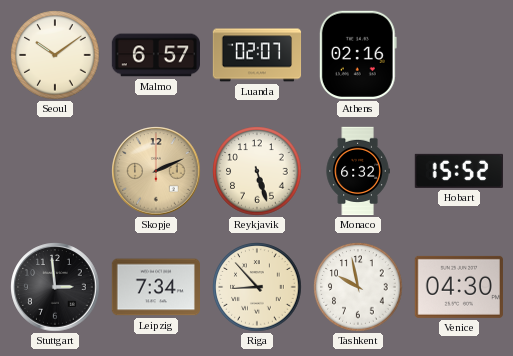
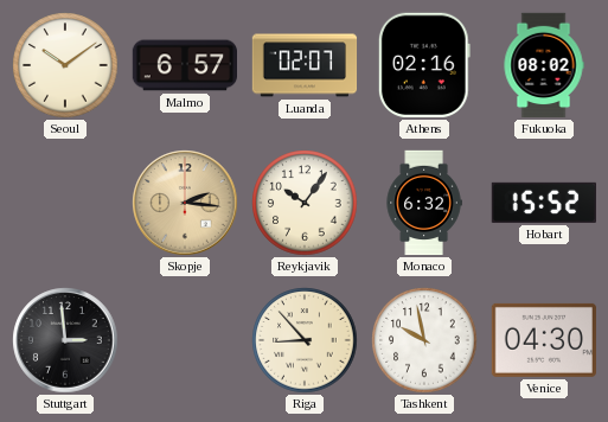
Fukuoka: none -> 08:02 (544, 65)
Skopje: 2:11 -> 2:16 (185, 203)
Reykjavik: 5:27 -> 10:06 (305, 203)
Leipzig: 7:34 -> none (155, 287)
